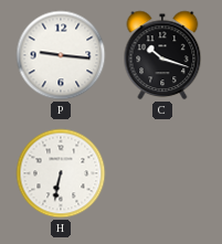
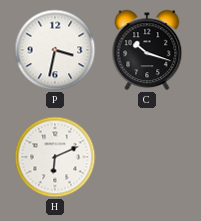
P: 9:16 -> 3:32 (55, 50)
H: 6:32 -> 6:11 (55, 157)
